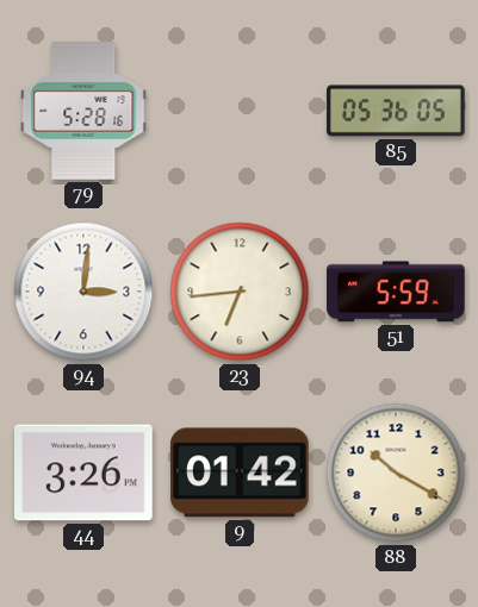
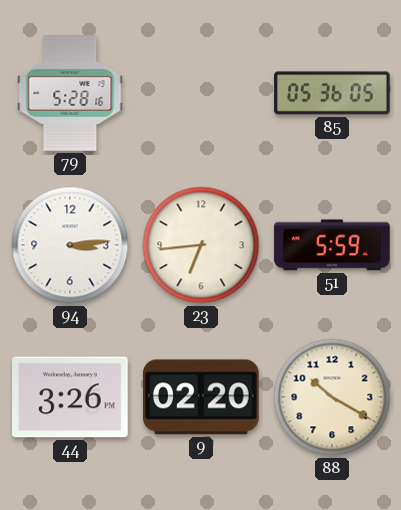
94: 3:01 -> 3:14 (70, 245)
9: 01:42 -> 02:20 (202, 397)
